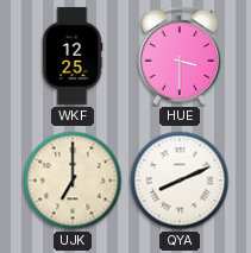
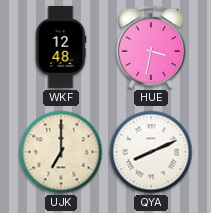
WKF: 12:25 -> 12:48 (61, 47)
HUE: 3:30 -> 3:32 (151, 47)
